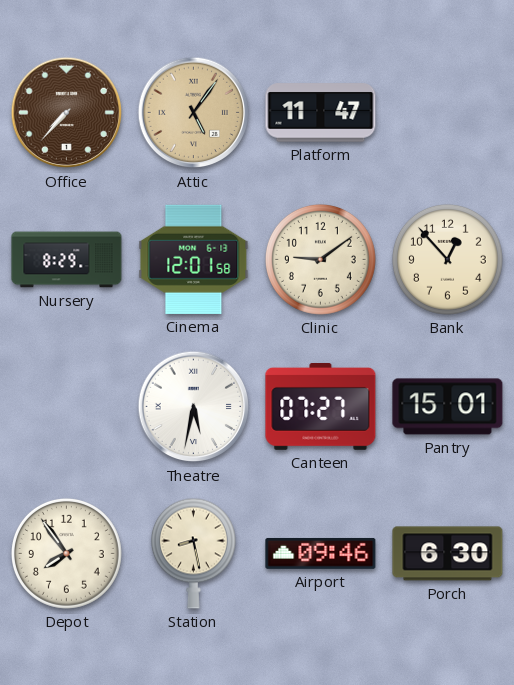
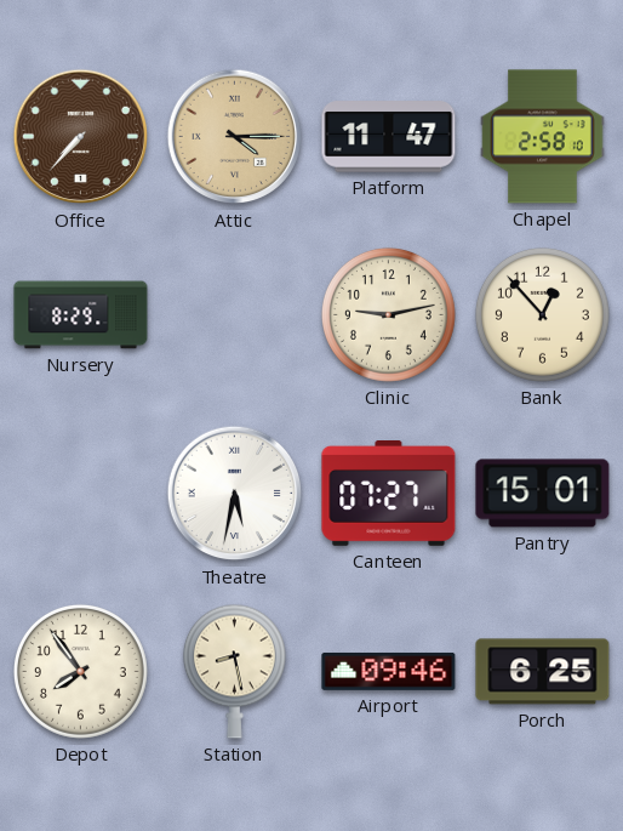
Attic: 5:06 -> 4:15 (235, 137)
Chapel: none -> 2:58 (543, 137)
Cinema: 12:01 -> none (194, 259)
Clinic: 9:09 -> 9:13 (388, 314)
Porch: 6:30 -> 6:25 (543, 672)
